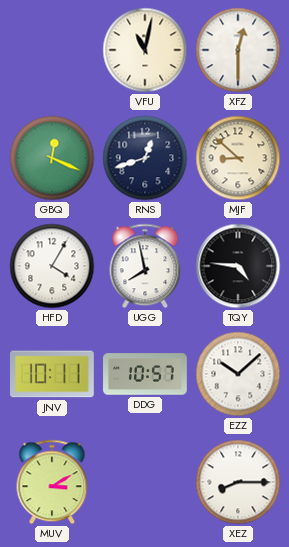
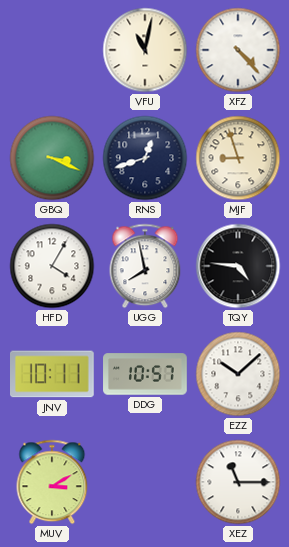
XFZ: 12:30 -> 4:23 (238, 50)
GBQ: 12:19 -> 3:19 (52, 158)
MJF: 8:52 -> 8:57 (238, 158)
XEZ: 8:15 -> 11:15 (238, 482)
